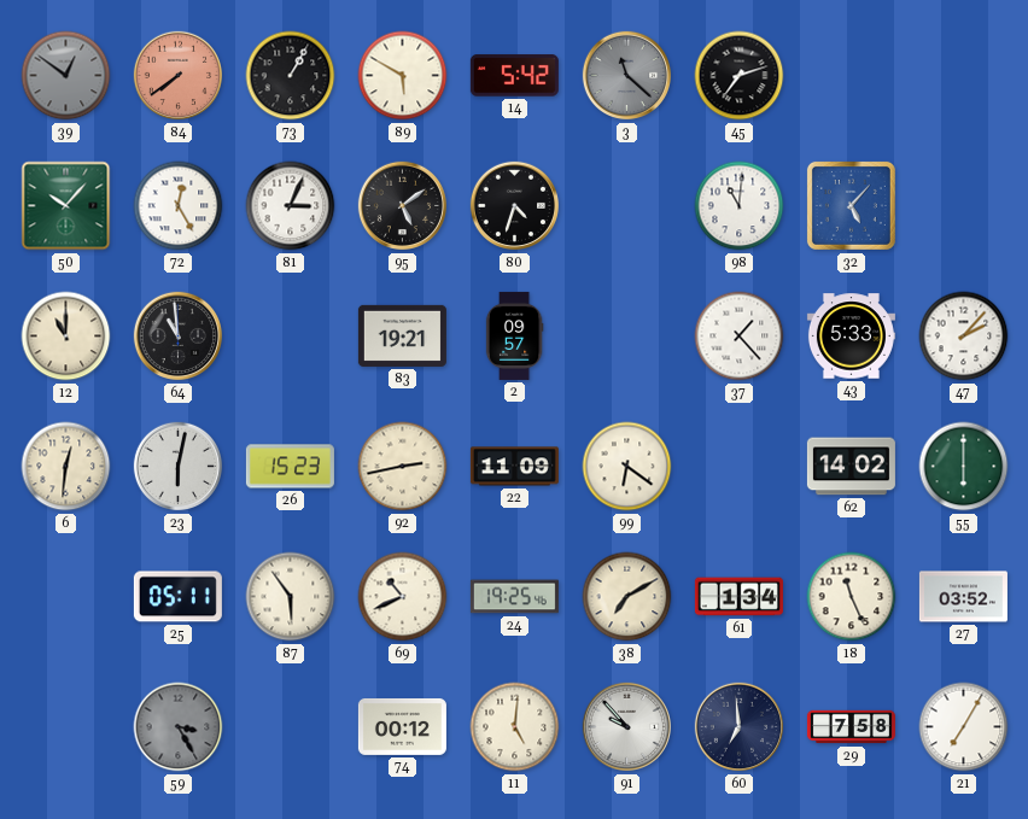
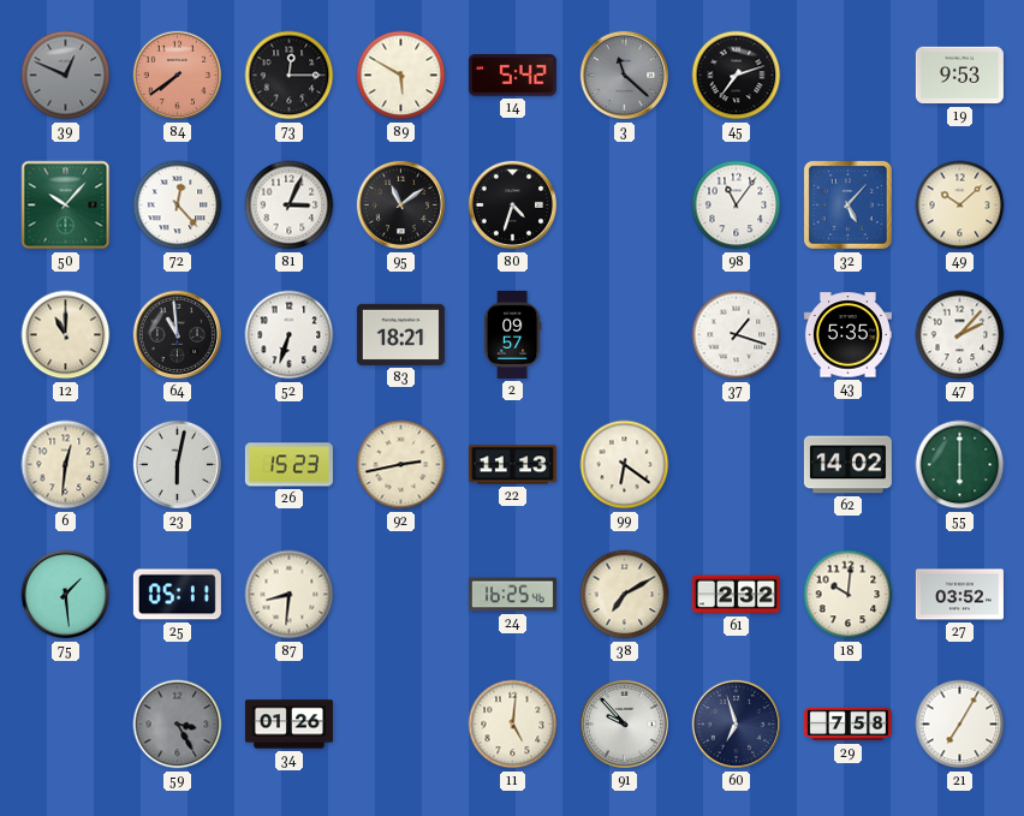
39: 12:51 -> 12:49 (66, 76)
73: 1:05 -> 12:15 (290, 76)
19: none -> 9:53 (959, 76)
72: 12:25 -> 12:23 (178, 206)
95: 5:09 -> 11:09 (401, 206)
98: 11:01 -> 11:06 (737, 206)
49: none -> 10:08 (960, 206)
52: none -> 6:33 (290, 335)
83: 19:21 -> 18:21 (400, 334)
37: 1:23 -> 1:18 (737, 335)
43: 5:33 -> 5:35 (847, 335)
22: 11:09 -> 11:13 (512, 465)
75: none -> 1:29 (66, 595)
87: 5:54 -> 8:31 (290, 595)
69: 10:41 -> none (403, 597)
24: 19:25 -> 16:25 (512, 595)
61: 1:34 -> 2:32 (736, 595)
18: 11:26 -> 10:01 (849, 595)
34: none -> 01:26 (288, 725)
74: 00:12 -> none (402, 726)
60: 6:59 -> 6:57 (737, 725)
